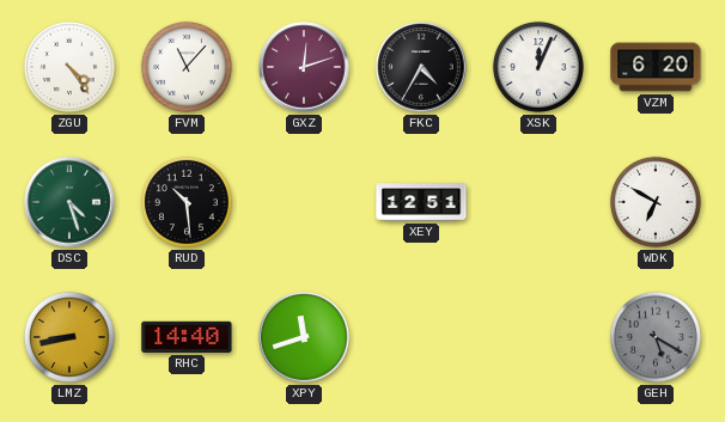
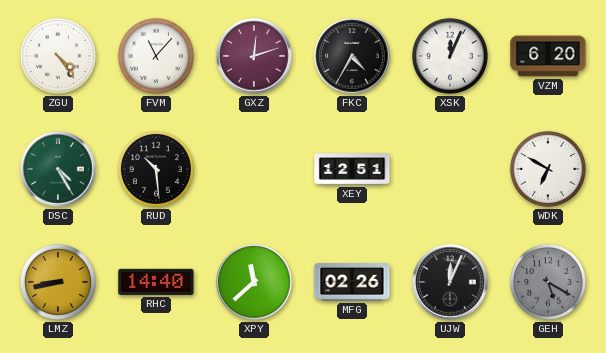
DSC: 4:27 -> 4:25 (58, 169)
XPY: 11:42 -> 11:38 (254, 282)
MFG: none -> 02:26 (352, 282)
UJW: none -> 12:04 (450, 282)
